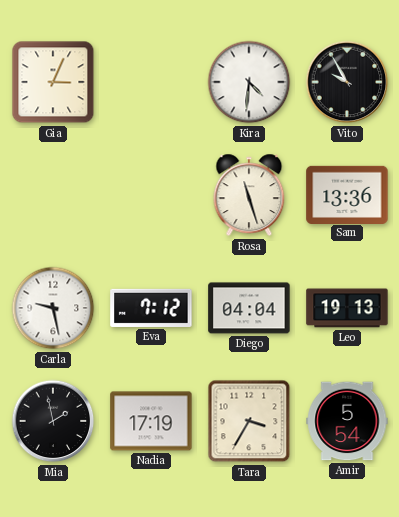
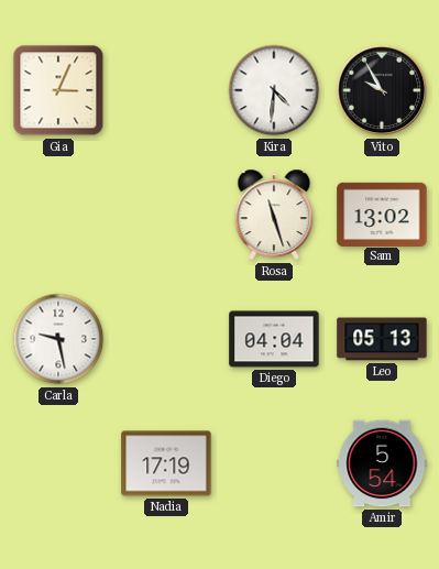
Sam: 13:36 -> 13:02 (382, 214)
Eva: 7:12 -> none (151, 308)
Leo: 19:13 -> 05:13 (382, 339)
Mia: 1:58 -> none (53, 421)
Tara: 3:35 -> none (249, 421)
